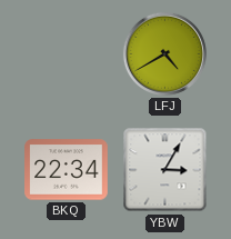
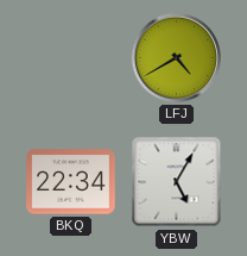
YBW: 3:05 -> 5:05 (177, 182)
